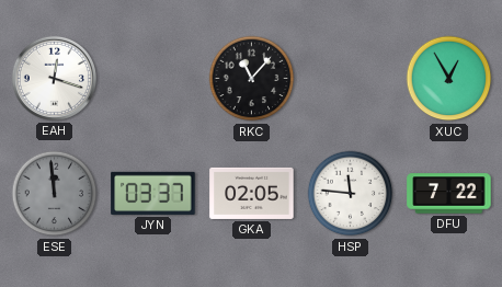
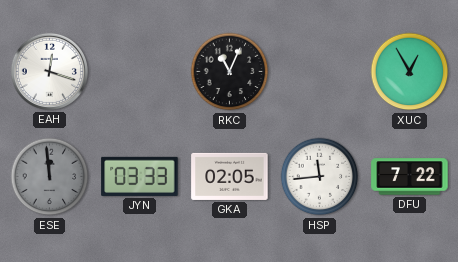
RKC: 11:07 -> 11:04 (230, 72)
JYN: 03:37 -> 03:33 (140, 176)
HSP: 11:46 -> 11:44 (320, 177)
